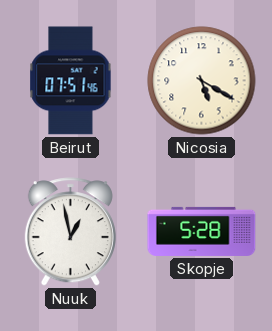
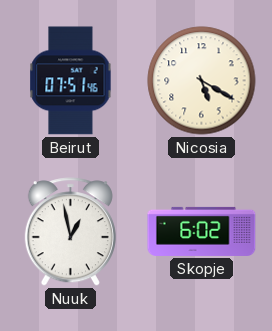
Skopje: 5:28 -> 6:02 (202, 231)
